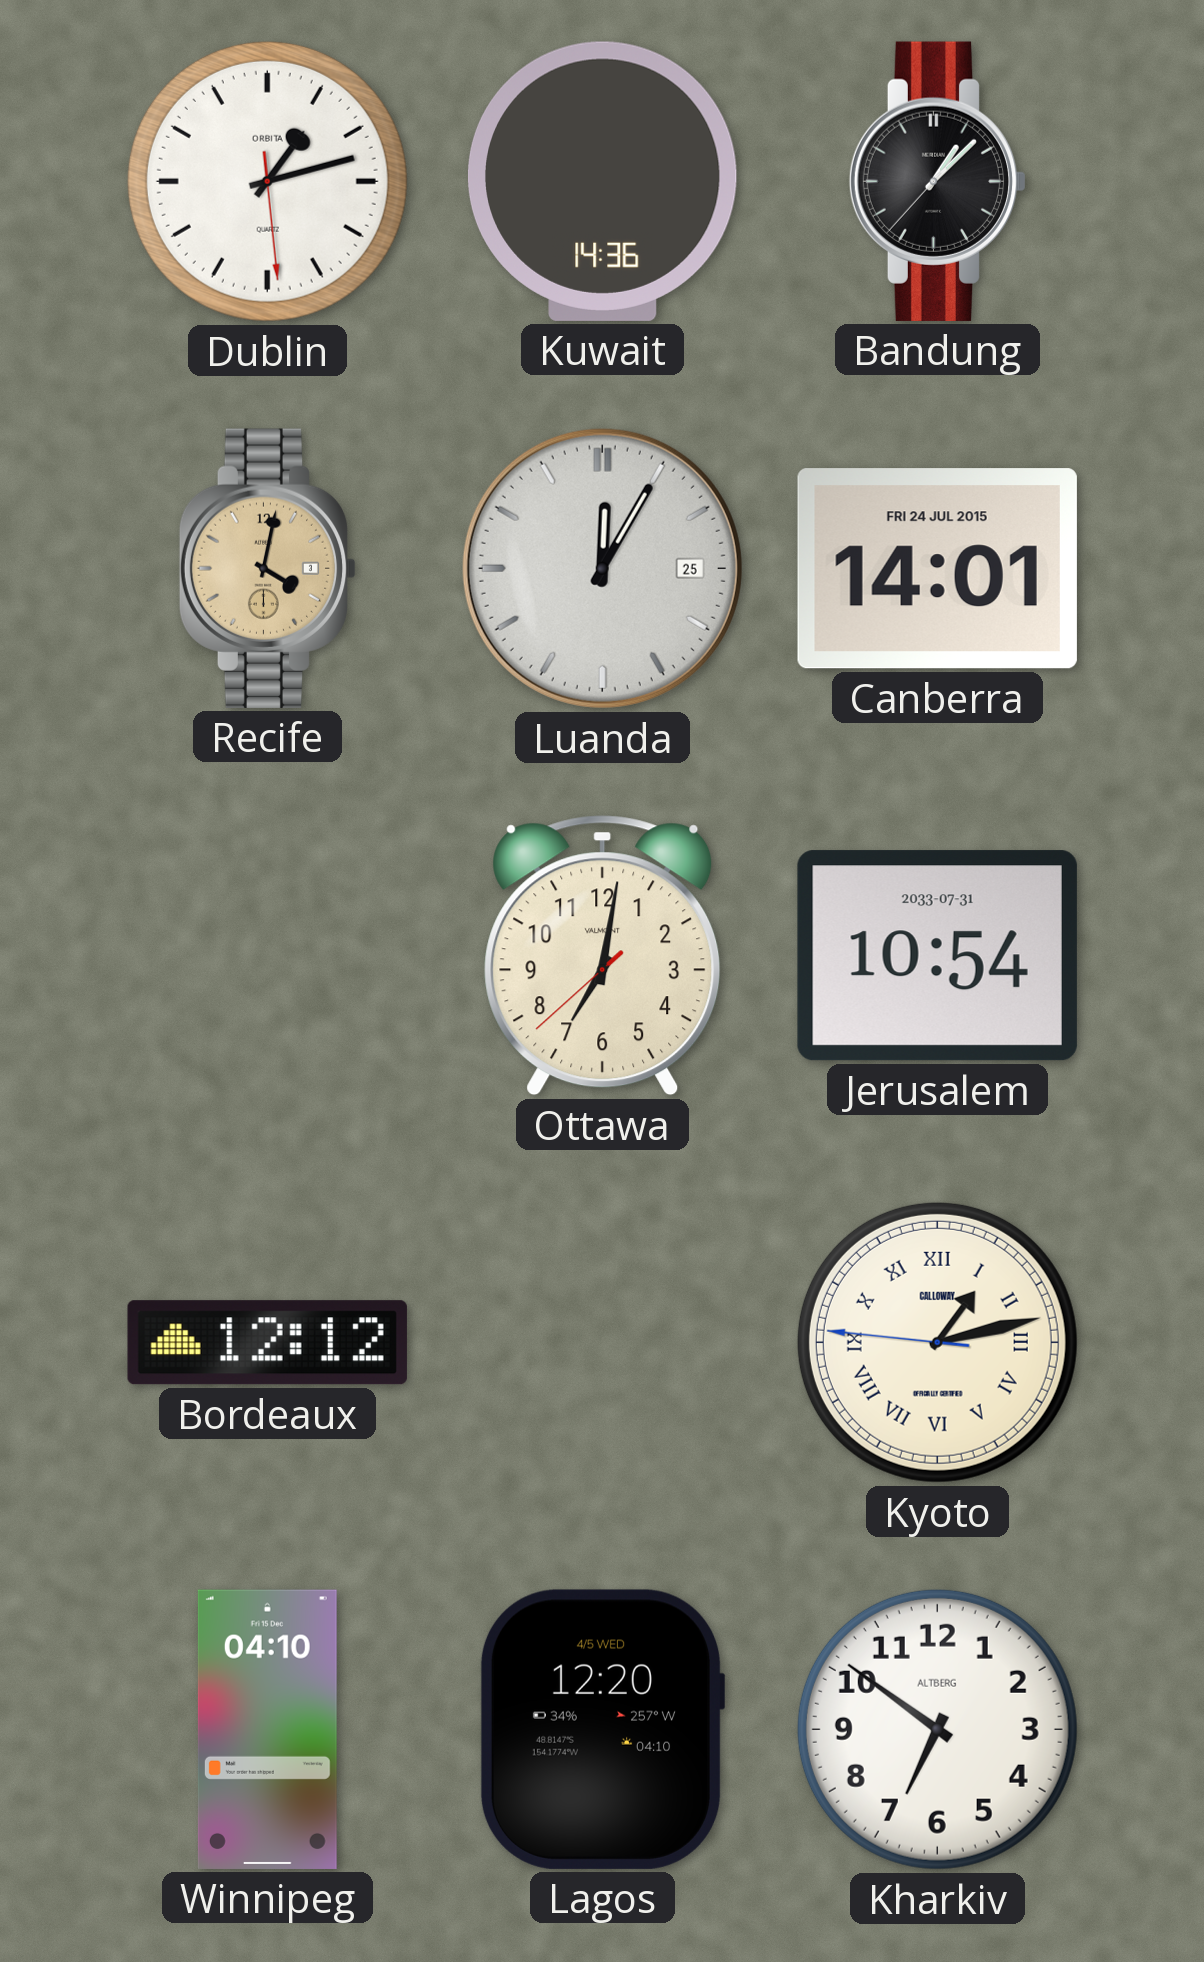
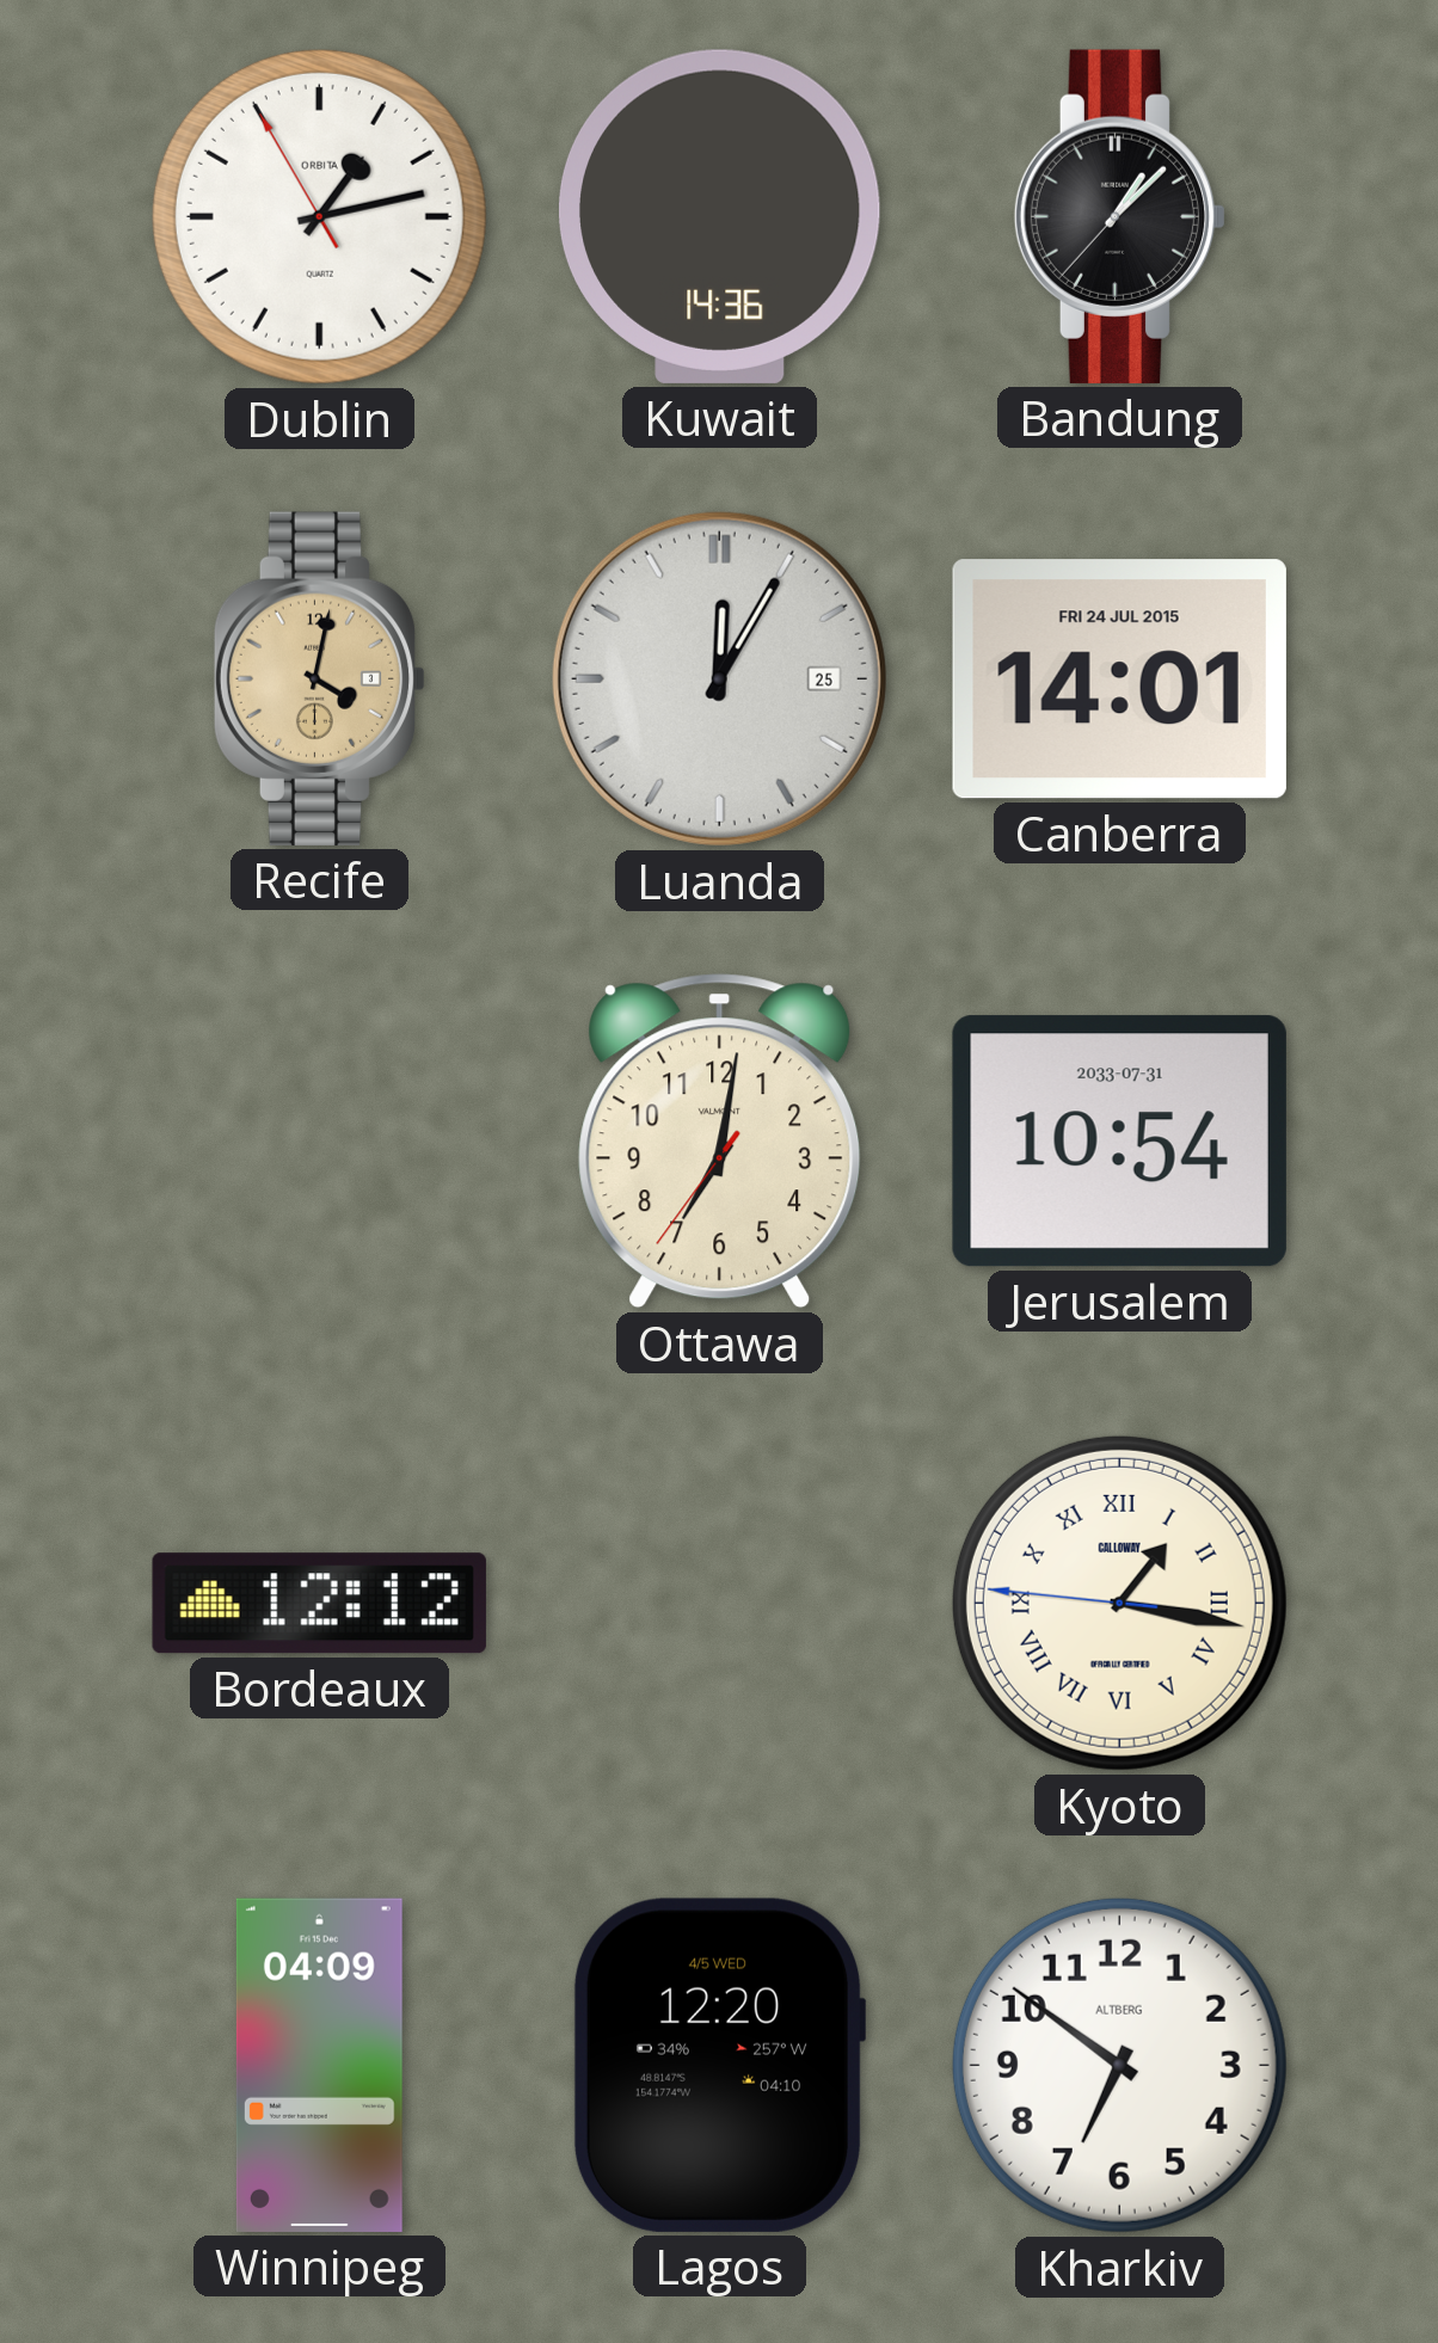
Dublin: 1:12:29 -> 1:12:55 (319, 216)
Ottawa: 7:01:38 -> 7:01:36 (720, 1142)
Kyoto: 1:12 -> 1:16 (1119, 1603)
Winnipeg: 04:10 -> 04:09 (319, 2065)
